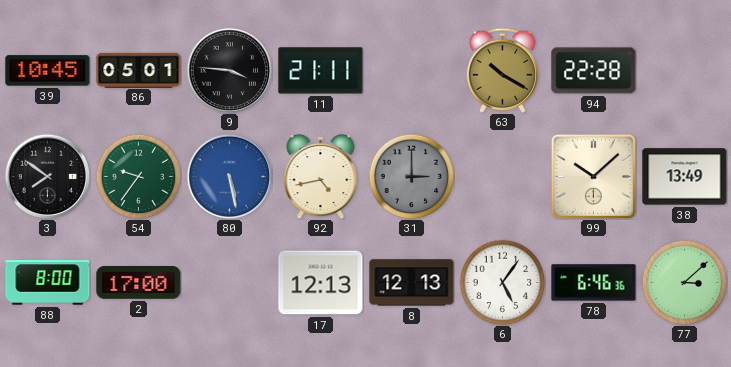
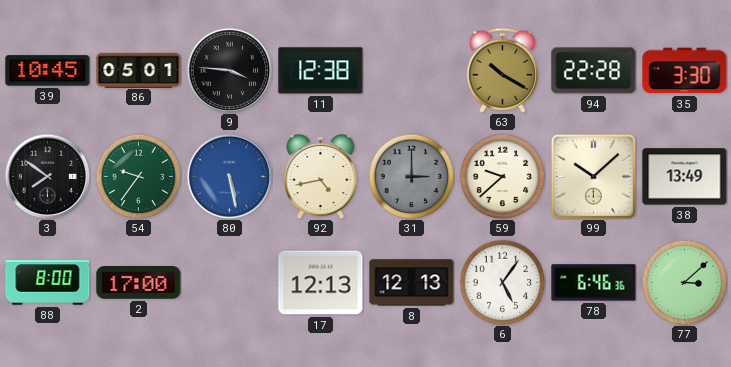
11: 21:11 -> 12:38 (321, 71)
35: none -> 3:30 (685, 71)
59: none -> 9:38 (502, 176)
